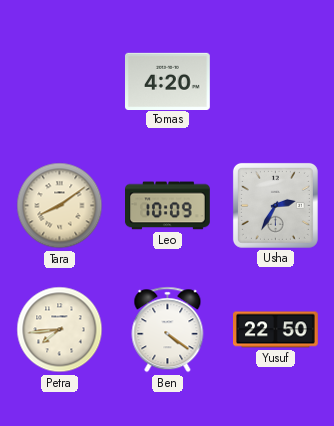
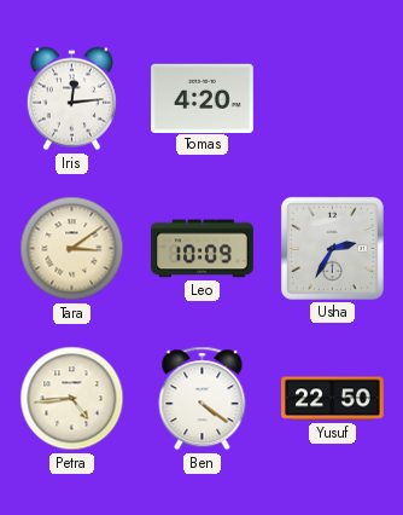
Iris: none -> 12:14 (71, 99)
Tara: 8:09 -> 3:09 (72, 249)
Petra: 7:44 -> 4:44 (72, 399)
